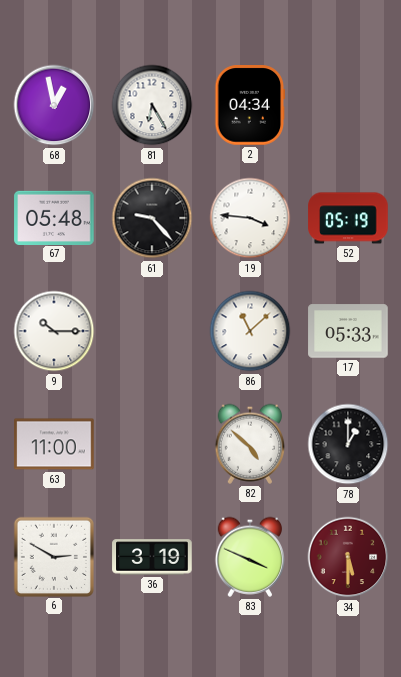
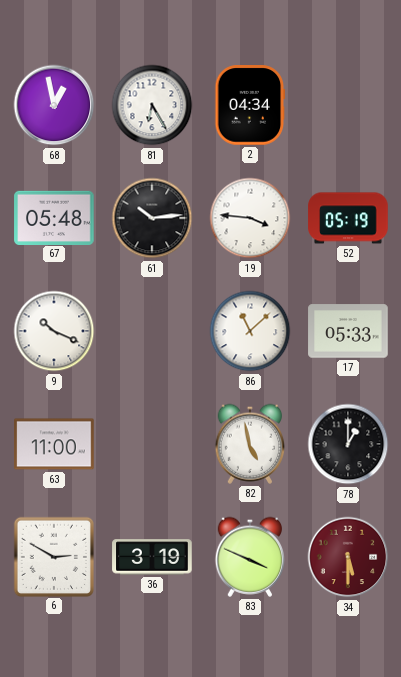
61: 9:23 -> 10:14 (152, 218)
9: 10:15 -> 10:19 (54, 331)
82: 4:52 -> 4:58 (250, 444)
